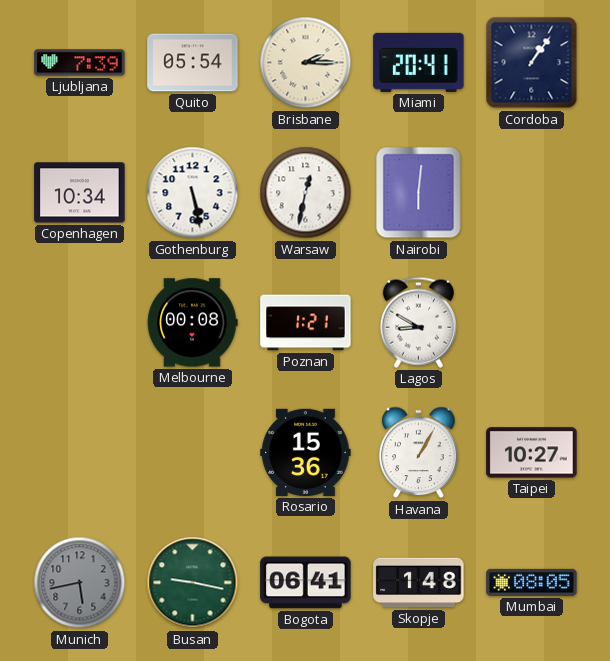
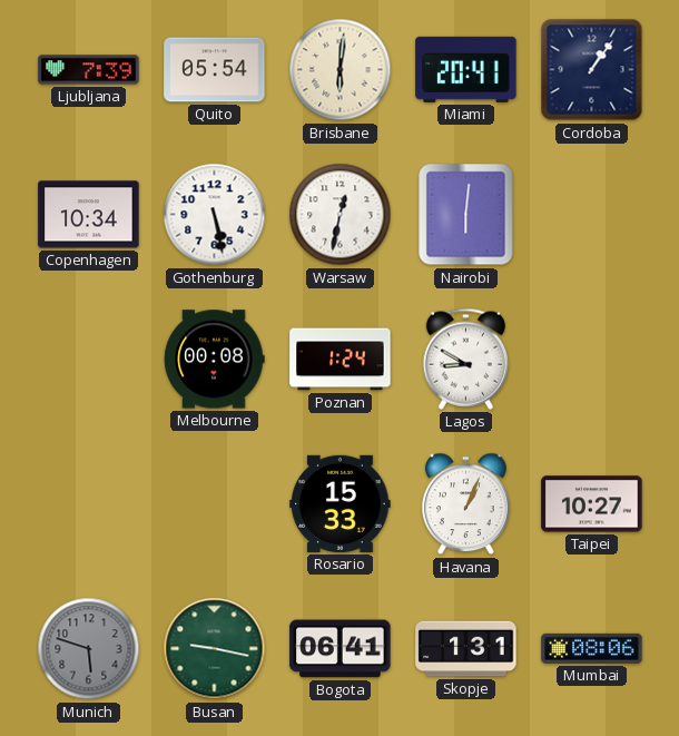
Brisbane: 2:15 -> 6:01 (341, 70)
Poznan: 1:21 -> 1:24 (341, 360)
Rosario: 15:36 -> 15:33 (341, 503)
Havana: 1:05 -> 1:04 (466, 504)
Munich: 5:43 -> 5:48 (89, 649)
Skopje: 1:48 -> 1:31 (466, 649)
Mumbai: 08:05 -> 08:06 (592, 648)
